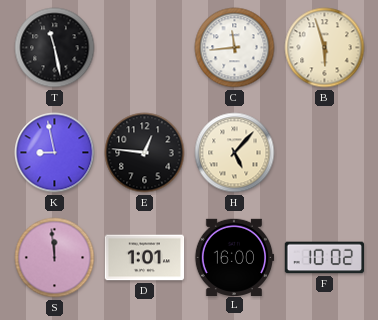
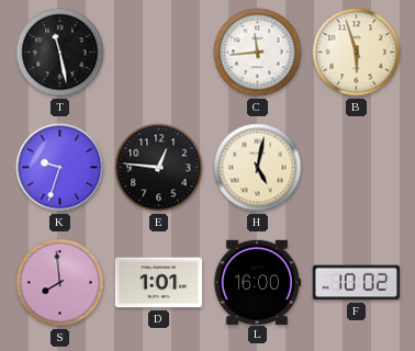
K: 8:58 -> 9:33 (60, 168)
H: 5:07 -> 5:02 (258, 168)
S: 11:59 -> 7:59 (60, 283)
